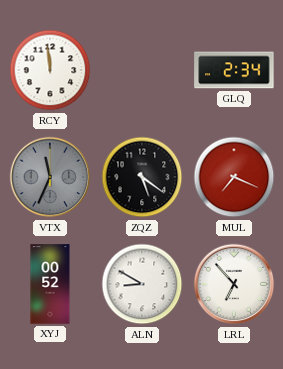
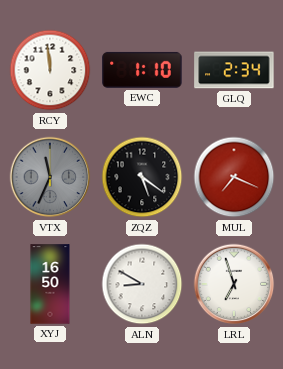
EWC: none -> 1:10 (142, 70)
XYJ: 00:52 -> 16:50 (50, 284)
LRL: 6:53 -> 6:57 (234, 284)
